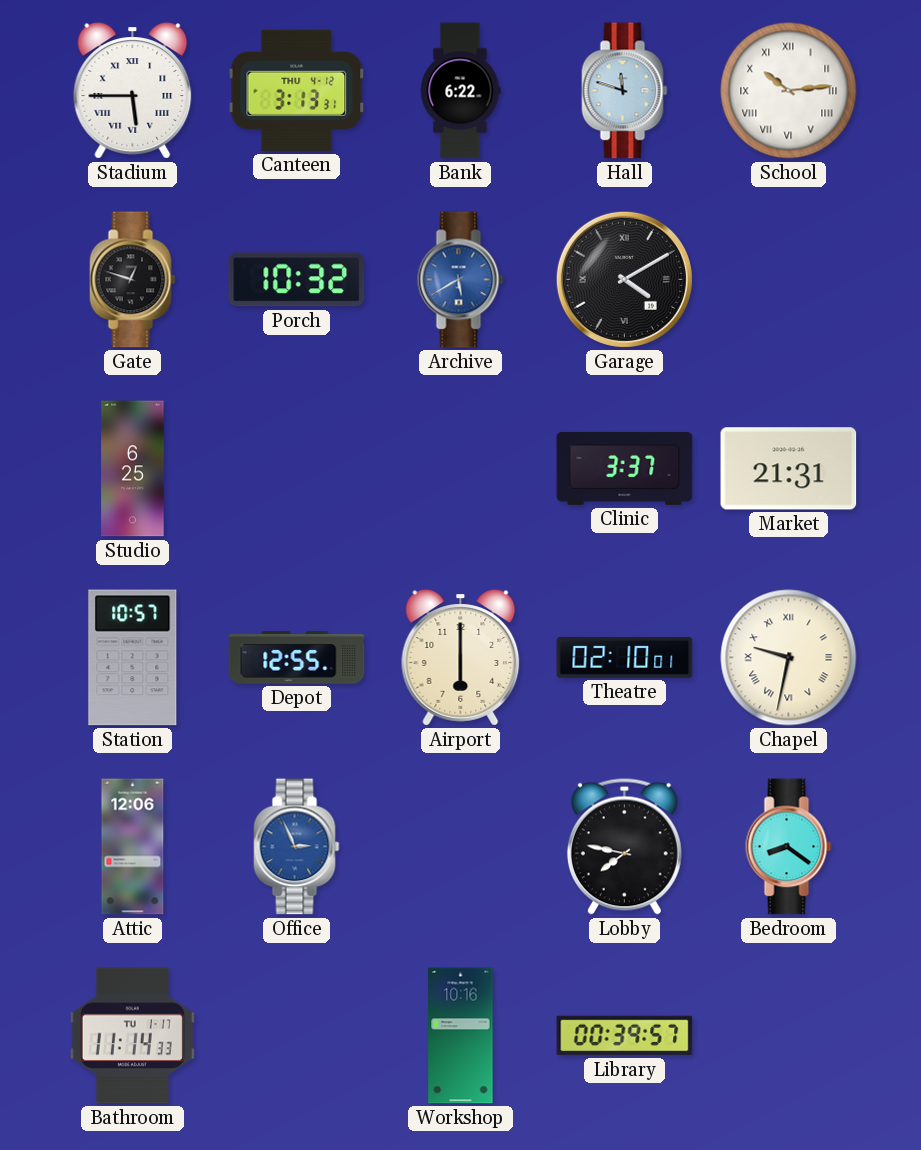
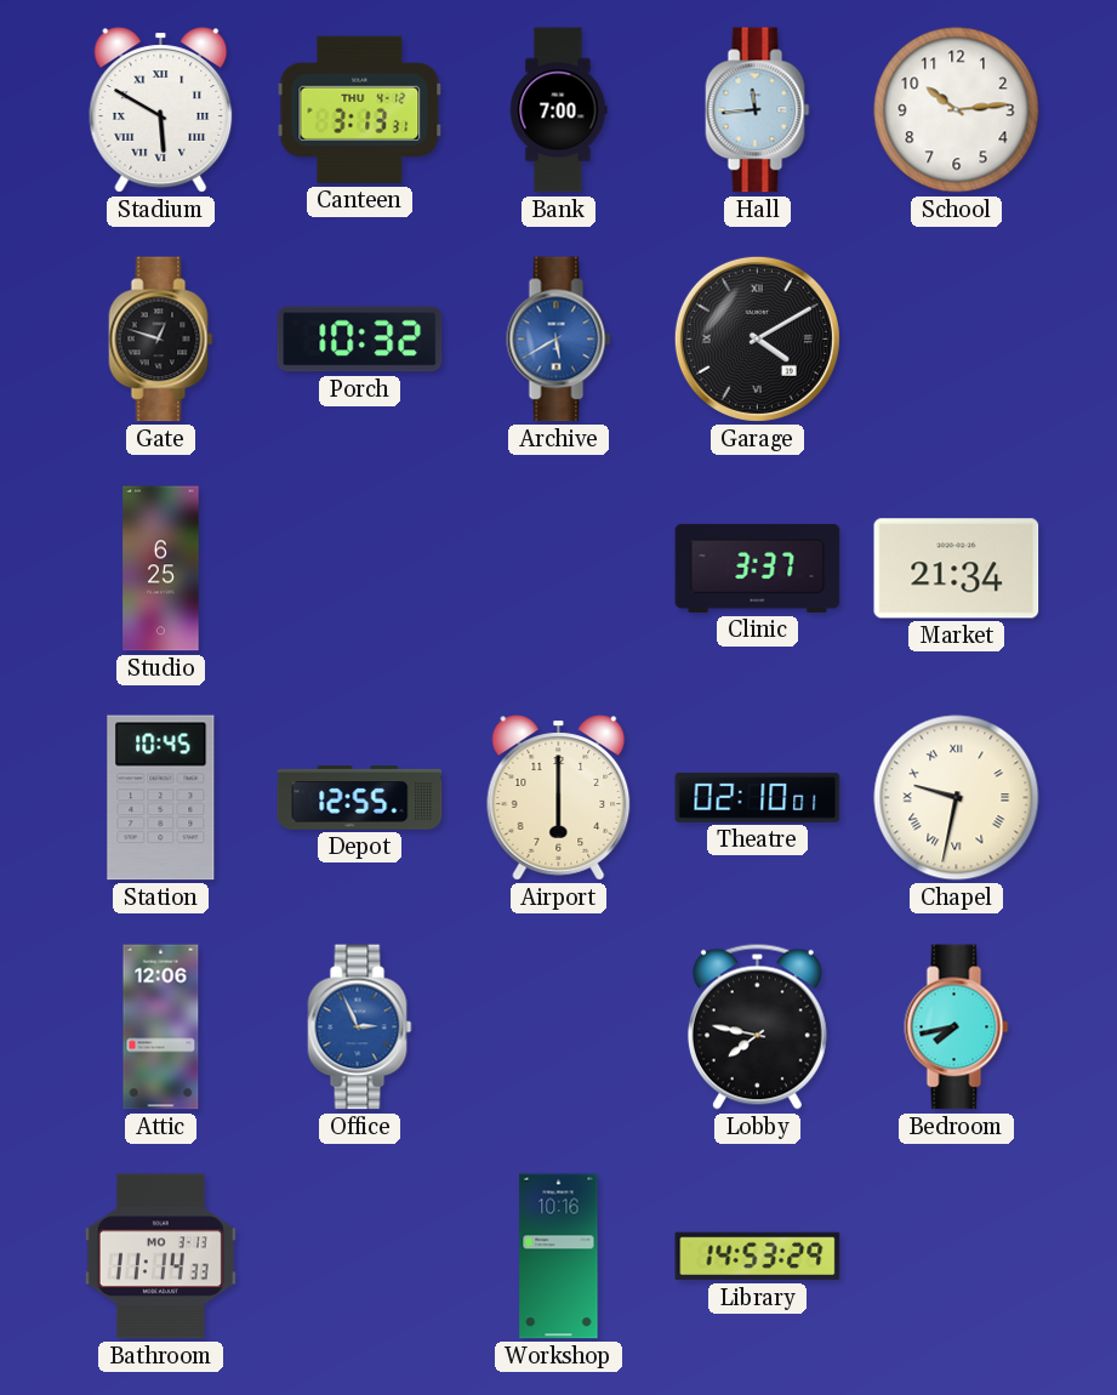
Stadium: 5:45 -> 5:50 (161, 110)
Bank: 6:22 -> 7:00 (558, 110)
Hall: 11:48 -> 11:44 (758, 110)
School numerals: Roman -> Arabic (957, 110)
Market: 21:31 -> 21:34 (957, 569)
Station: 10:57 -> 10:45 (161, 798)
Bedroom: 8:21 -> 7:43 (957, 1027)
Bathroom date: TU 1-17 -> MO 3-13 (160, 1257)
Library: 00:39 -> 14:53 (758, 1257)
